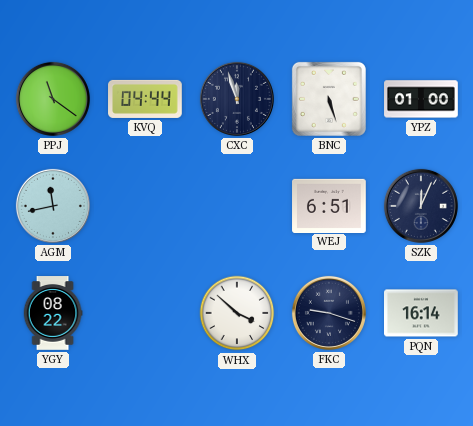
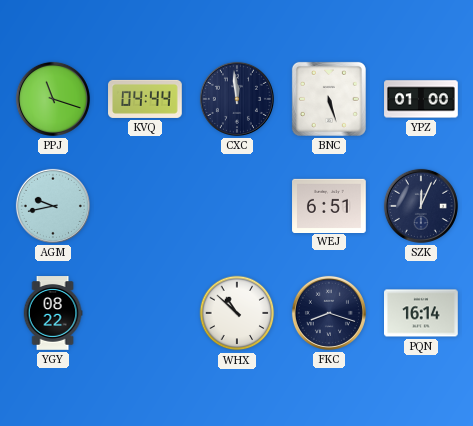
PPJ: 11:21 -> 11:18 (53, 99)
CXC: 11:57 -> 11:59 (237, 99)
AGM: 11:43 -> 9:43 (53, 206)
WHX: 3:52 -> 10:52 (237, 313)
FKC: 9:18 -> 8:18 (329, 313)
